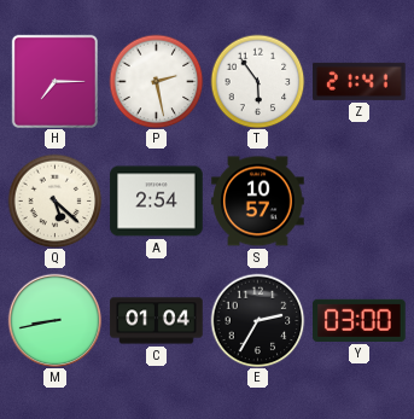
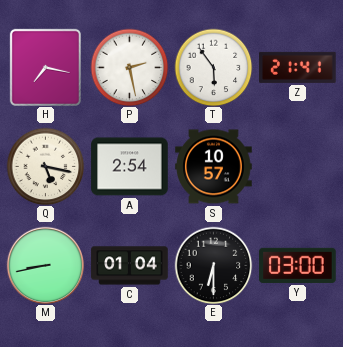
H: 7:15 -> 7:17 (45, 67)
Q: 5:22 -> 5:17 (45, 166)
E: 2:35 -> 6:30 (213, 265)
